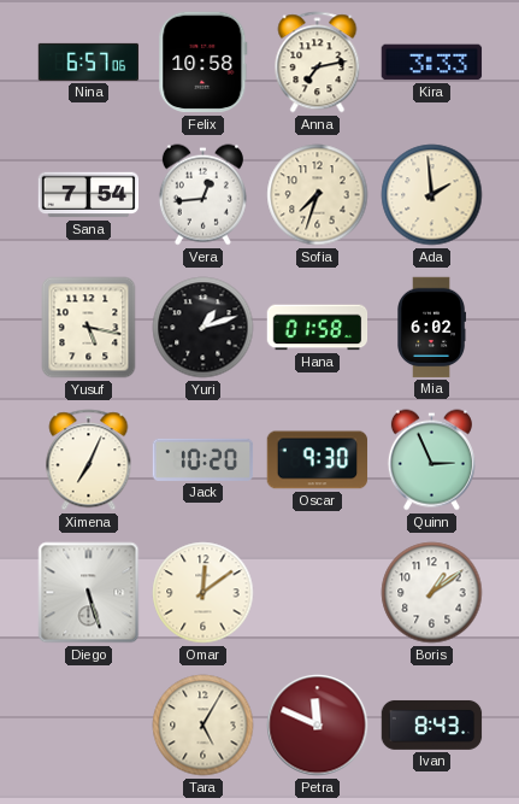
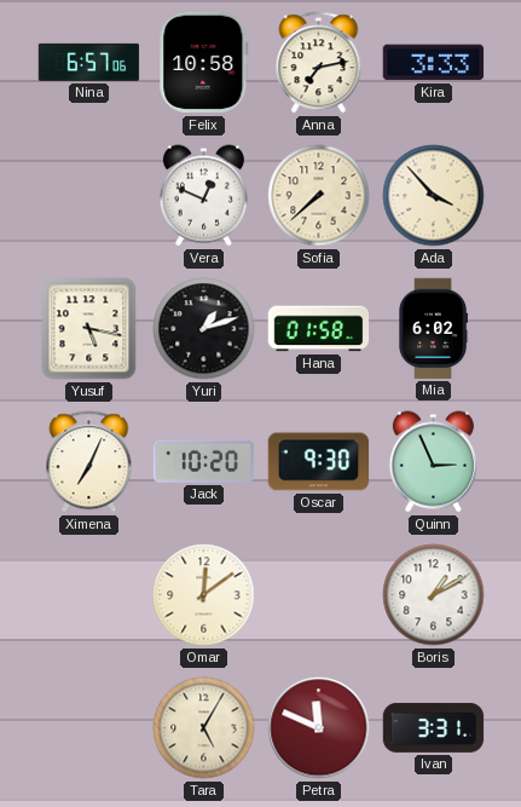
Sana: 7:54 -> none (89, 195)
Vera: 12:44 -> 12:49 (203, 196)
Sofia: 7:33 -> 7:38 (319, 196)
Ada: 1:59 -> 3:53 (434, 196)
Diego: 5:27 -> none (89, 593)
Boris: 1:09 -> 1:10 (434, 595)
Ivan: 8:43 -> 3:31 (434, 727)
